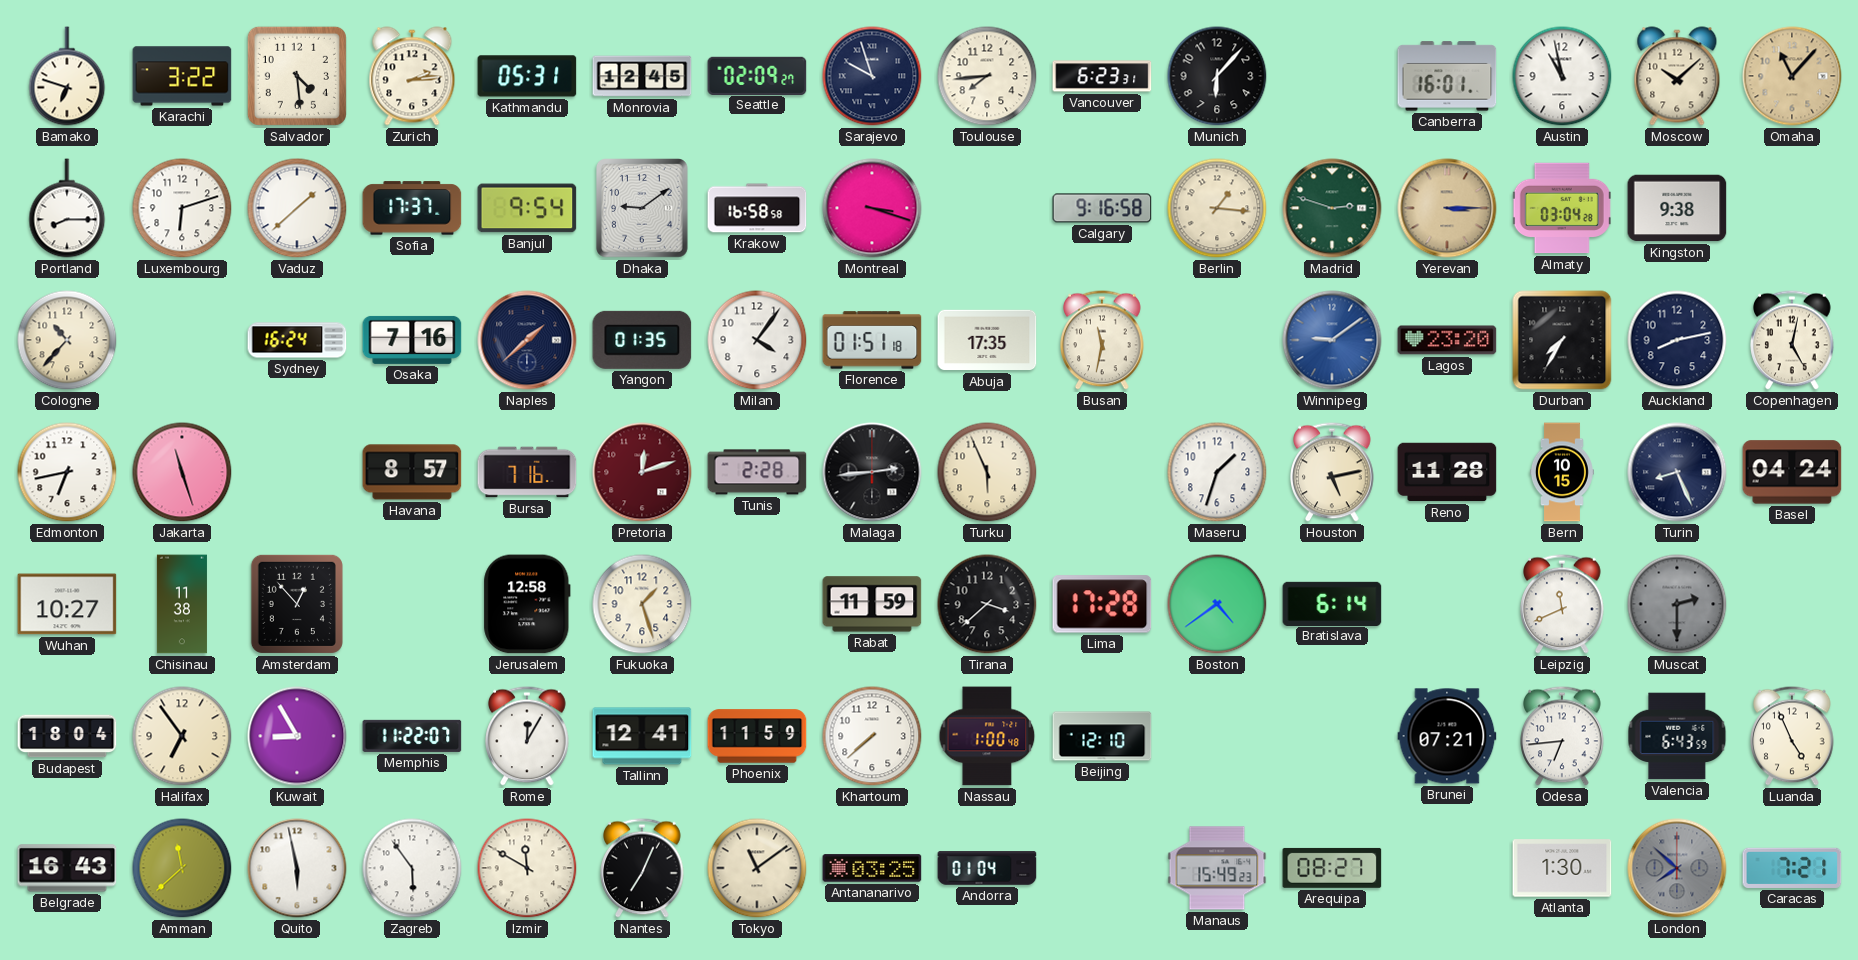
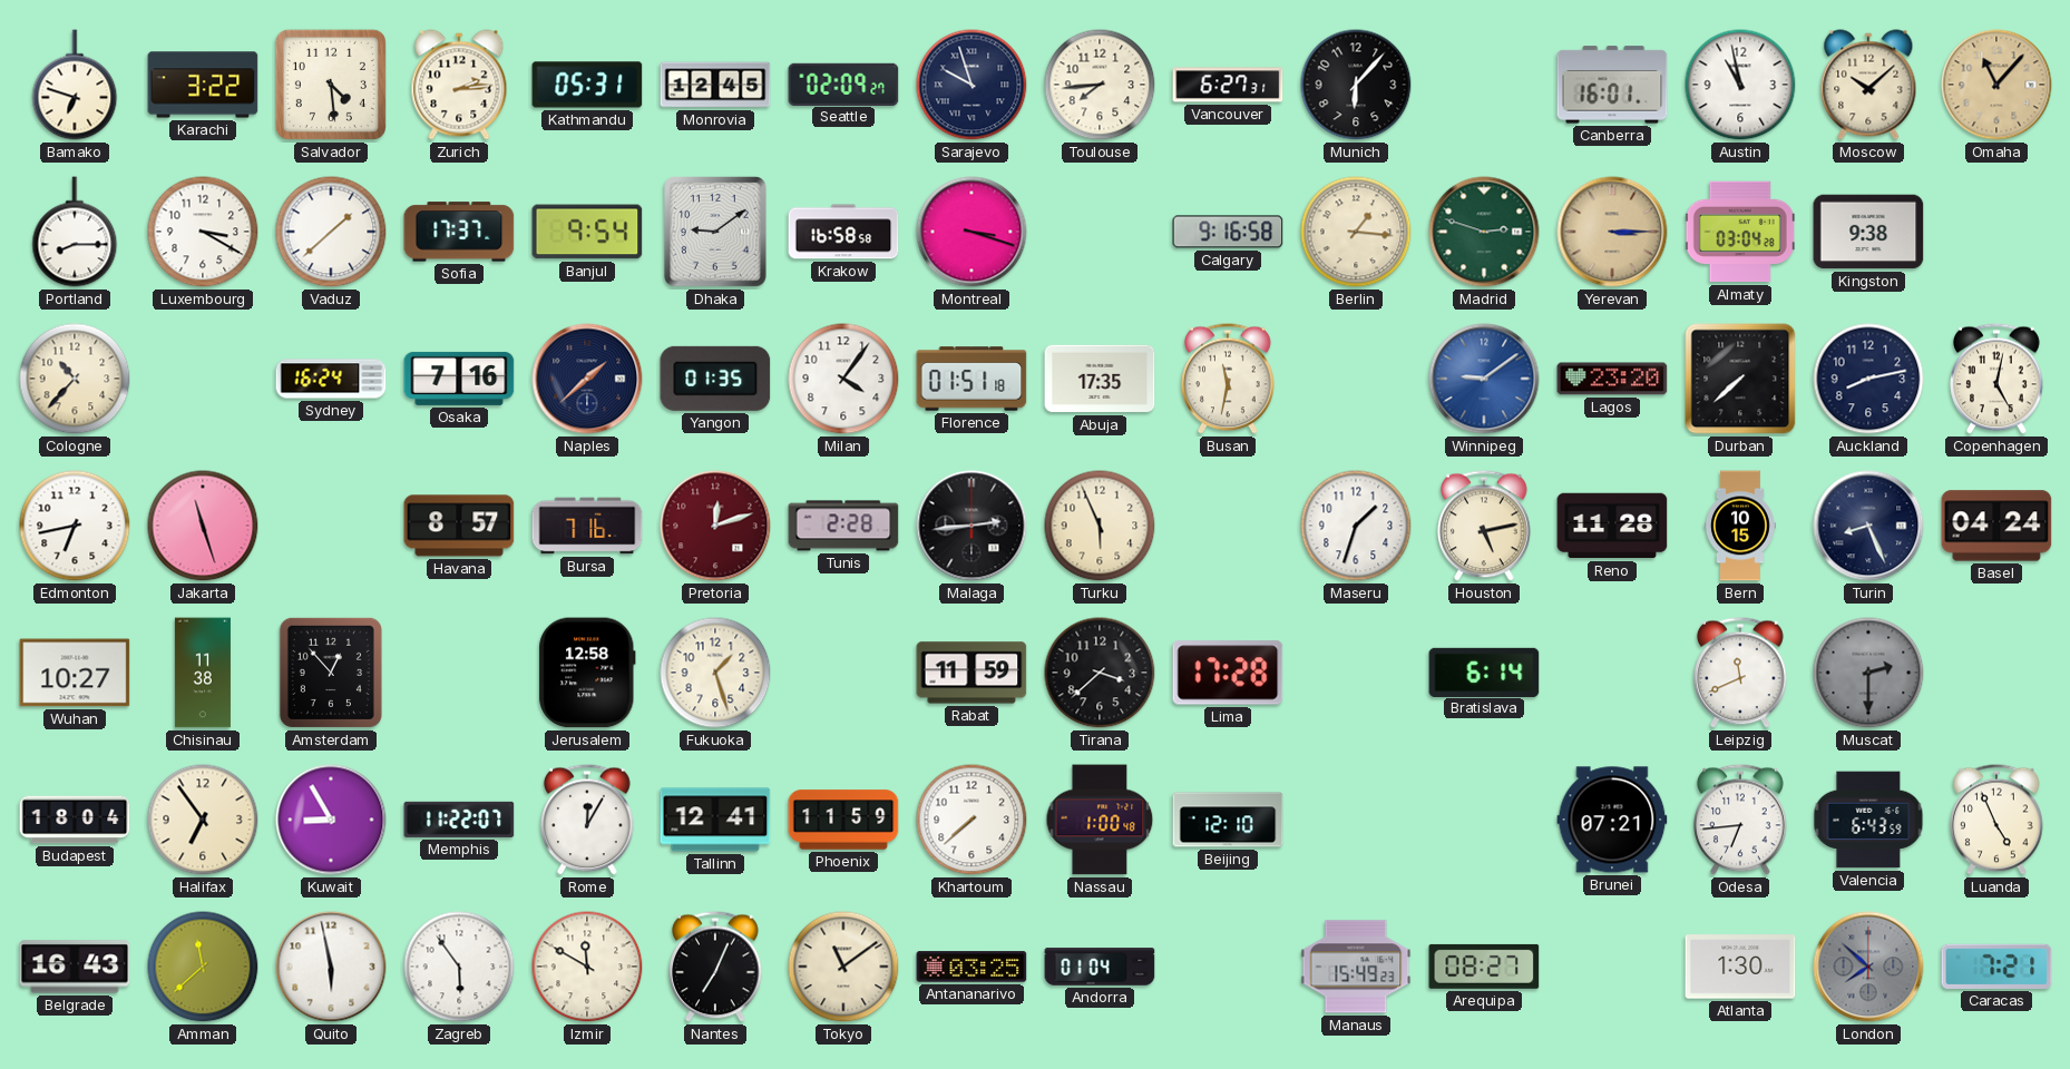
Vancouver: 6:23 -> 6:27 (1228, 85)
Luxembourg: 6:12 -> 3:20 (203, 232)
Durban: 7:35 -> 7:38 (1740, 379)
Boston: 4:39 -> none (1217, 604)
